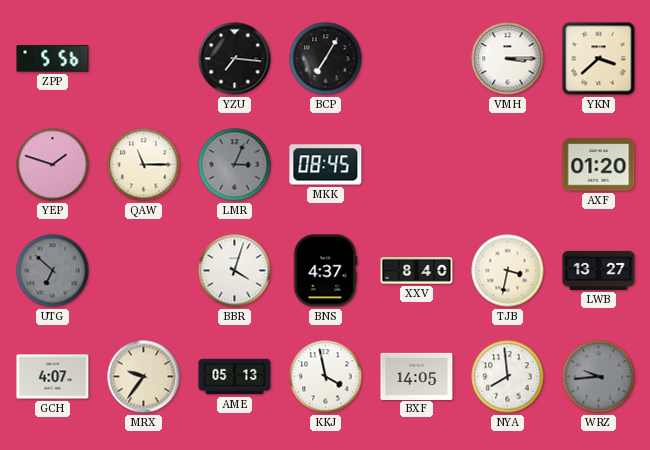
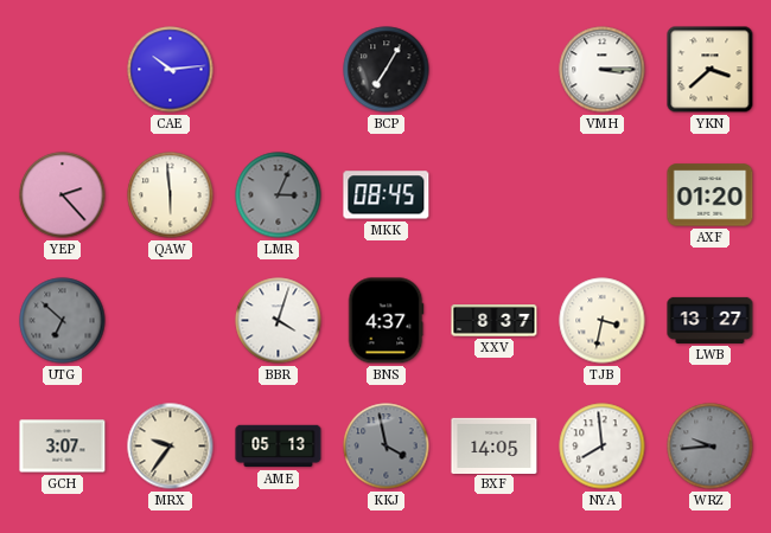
ZPP: 5:56 -> none (53, 59)
CAE: none -> 10:14 (171, 70)
YZU: 7:16 -> none (235, 59)
YEP: 1:48 -> 2:23 (63, 195)
QAW: 11:15 -> 5:59 (171, 195)
XXV: 8:40 -> 8:37 (495, 321)
GCH: 4:07 -> 3:07 (63, 447)
KKJ dial: white -> grey (387, 447)
